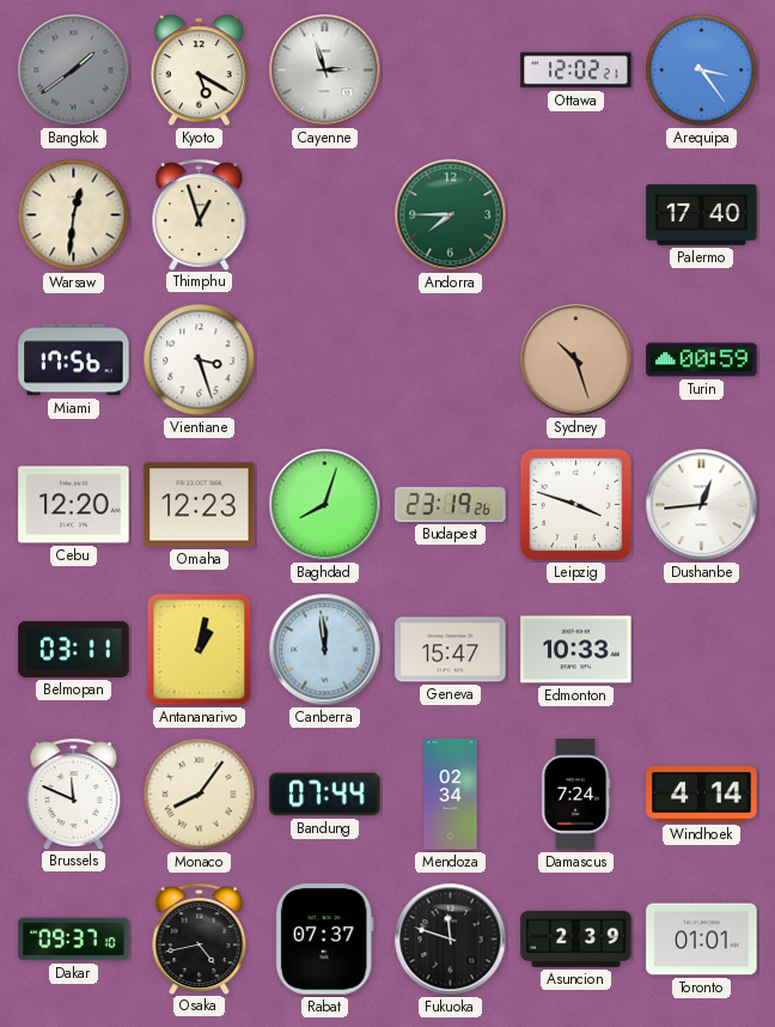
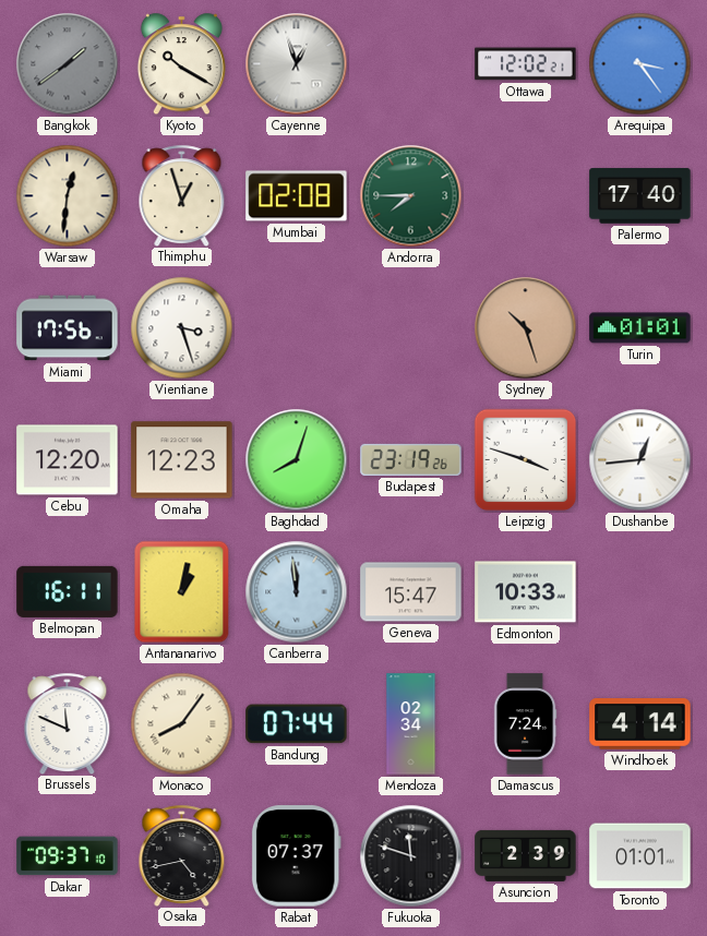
Kyoto: 5:20 -> 10:20 (181, 64)
Cayenne: 2:57 -> 12:57 (297, 64)
Mumbai: none -> 02:08 (297, 196)
Turin: 00:59 -> 01:01 (640, 328)
Belmopan: 03:11 -> 16:11 (68, 591)
